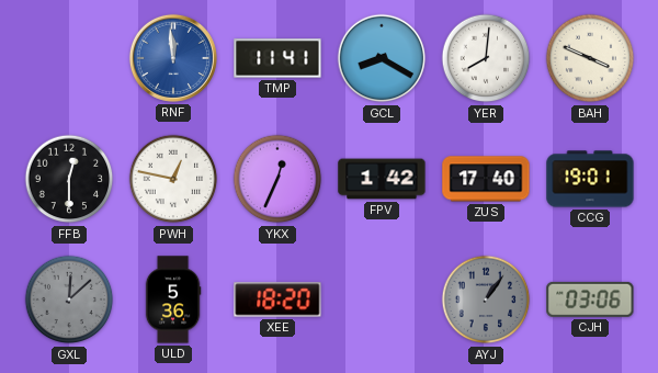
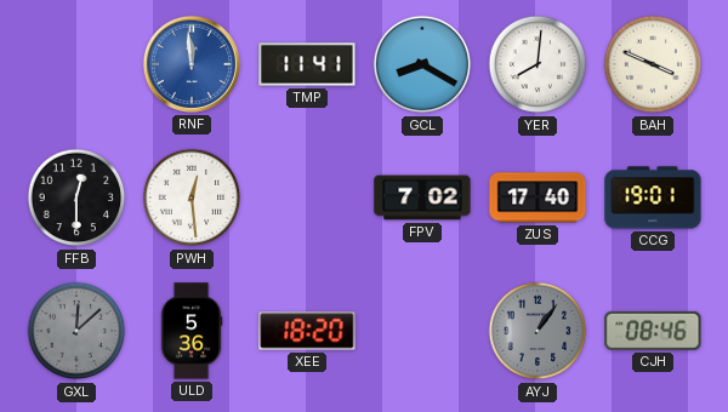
PWH: 12:47 -> 12:29 (192, 198)
YKX: 12:34 -> none (277, 179)
FPV: 1:42 -> 7:02 (422, 198)
CJH: 03:06 -> 08:46 (653, 331)
